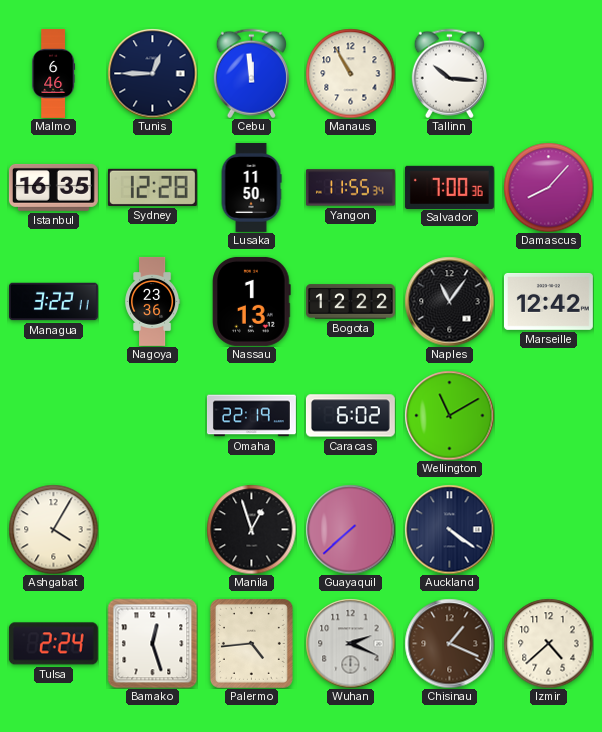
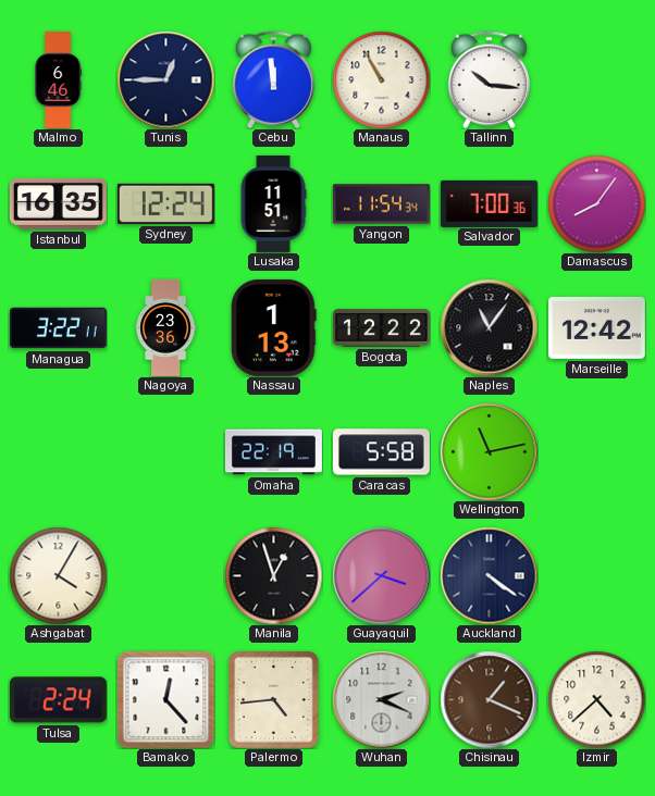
Sydney: 12:28 -> 12:24 (165, 203)
Lusaka: 11:50 -> 11:51 (273, 203)
Yangon: 11:55 -> 11:54 (381, 204)
Damascus: 8:07 -> 8:06 (596, 203)
Caracas: 6:02 -> 5:58 (381, 452)
Wellington: 11:10 -> 11:13 (489, 451)
Guayaquil: 7:38 -> 3:38 (381, 575)
Bamako: 12:27 -> 12:23 (165, 699)
